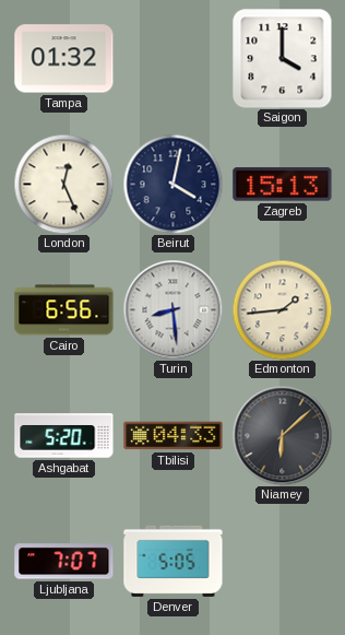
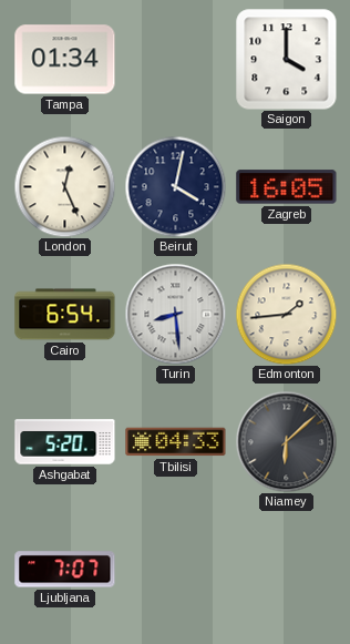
Tampa: 01:32 -> 01:34 (65, 60)
Zagreb: 15:13 -> 16:05 (287, 187)
Cairo: 6:56 -> 6:54 (65, 315)
Denver: 5:05 -> none (174, 561)
